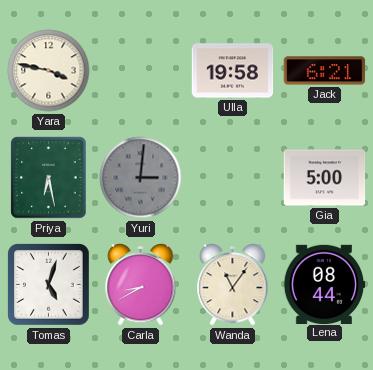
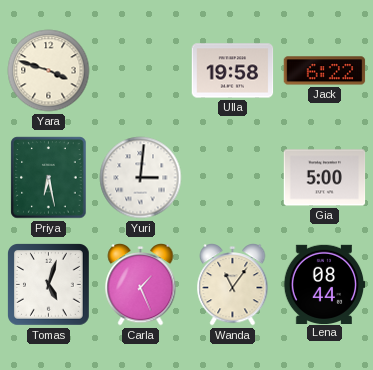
Yara: 3:47 -> 3:48 (49, 71)
Jack: 6:21 -> 6:22 (325, 71)
Yuri dial: grey -> white (141, 178)
Carla: 8:40 -> 1:26 (141, 285)
